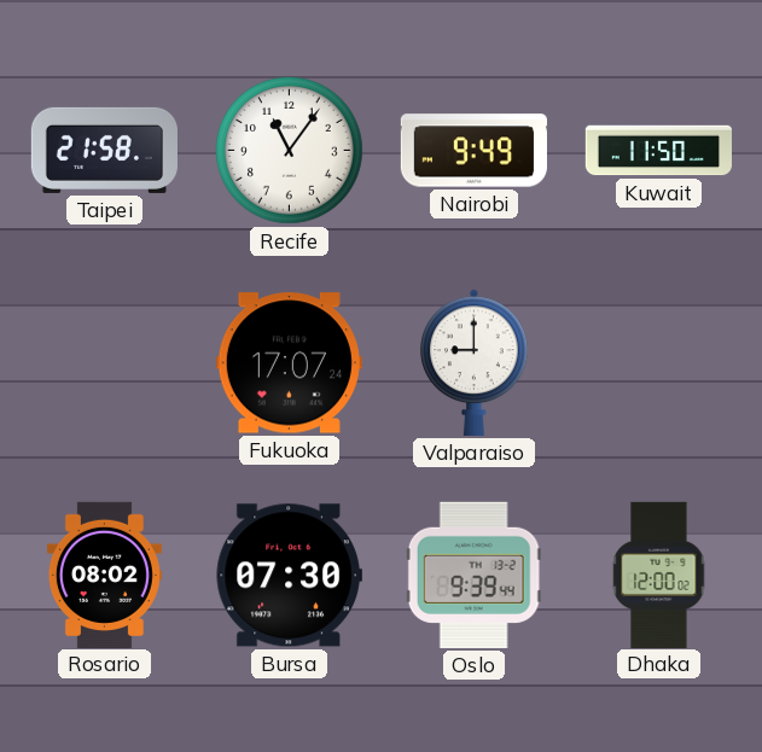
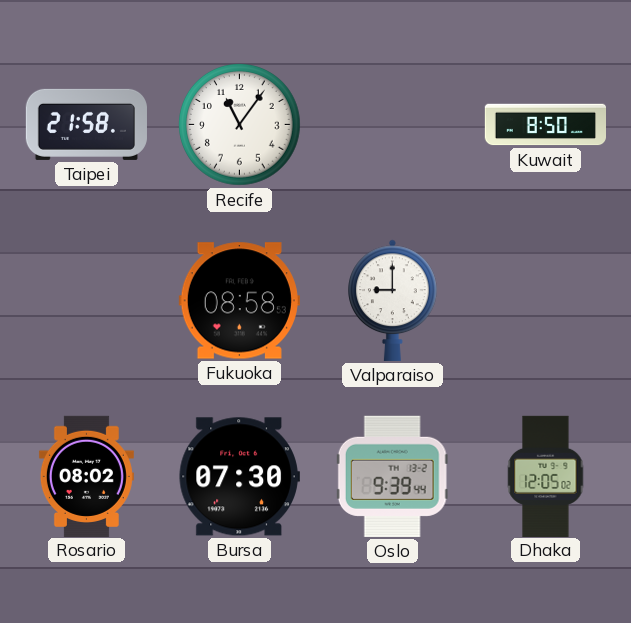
Nairobi: 9:49 -> none (473, 151)
Kuwait: 11:50 -> 8:50 (545, 125)
Fukuoka: 17:07 -> 08:58 (239, 301)
Dhaka: 12:00 -> 12:05 (546, 476)
